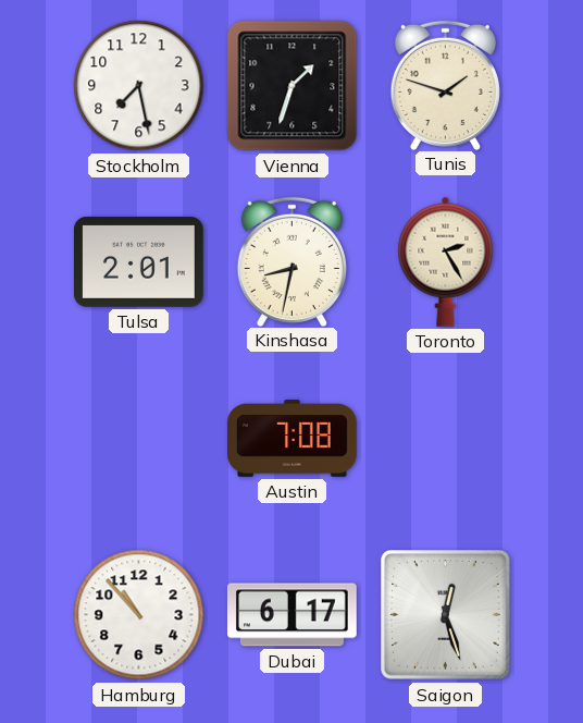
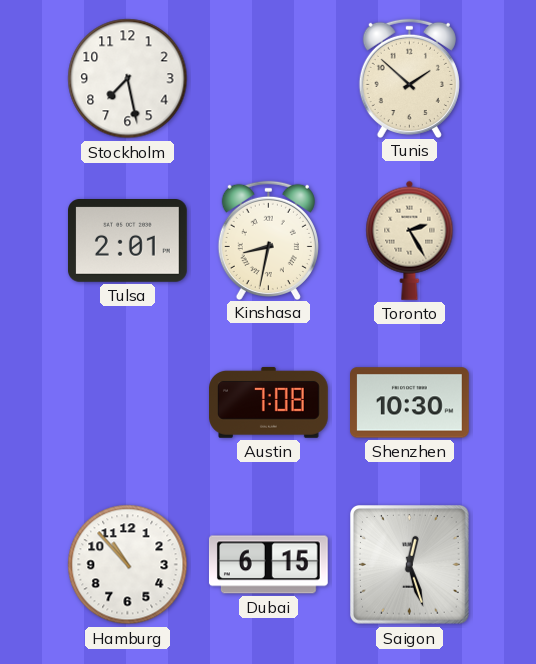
Vienna: 1:33 -> none (293, 86)
Tunis: 1:48 -> 1:52 (409, 78)
Shenzhen: none -> 10:30 (410, 403)
Dubai: 6:17 -> 6:15 (268, 565)
